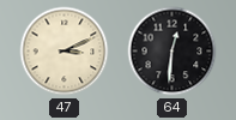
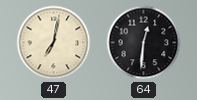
47: 3:11 -> 7:02 (54, 43)
